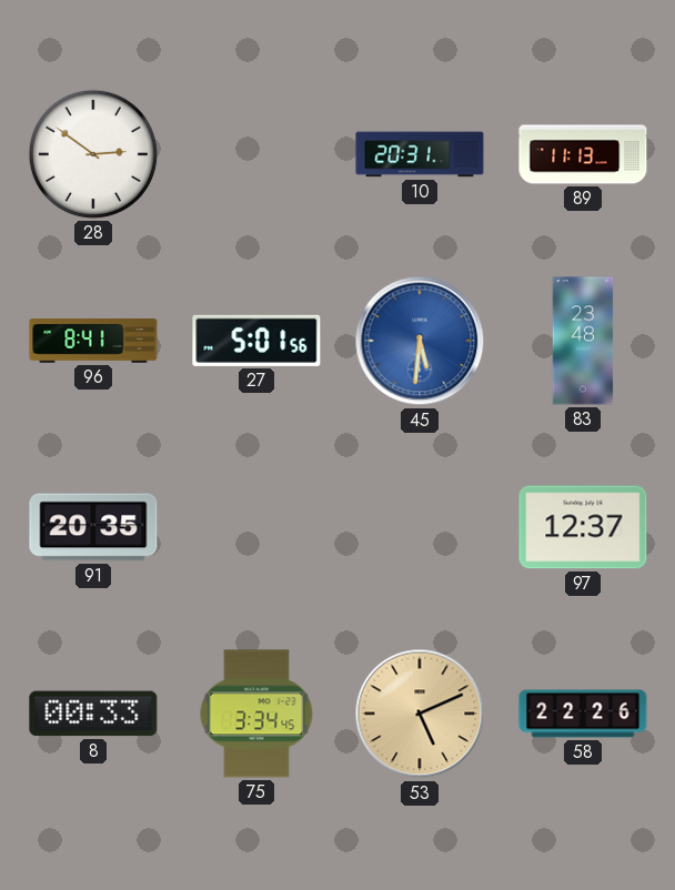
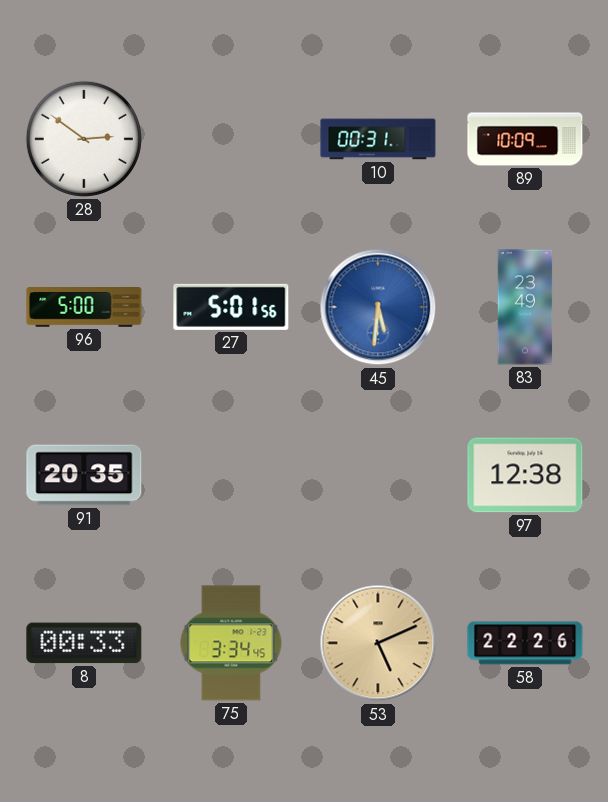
10: 20:31 -> 00:31 (378, 139)
89: 11:13 -> 10:09 (525, 139)
96: 8:41 -> 5:00 (84, 308)
83: 23:48 -> 23:49 (525, 307)
97: 12:37 -> 12:38 (525, 475)
